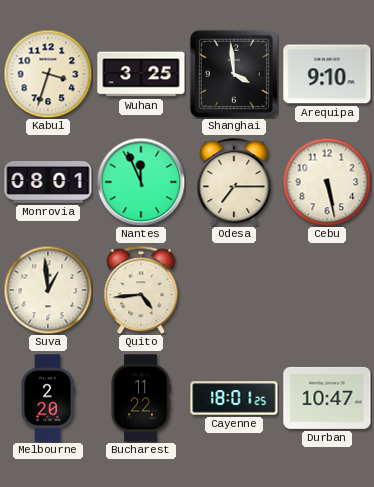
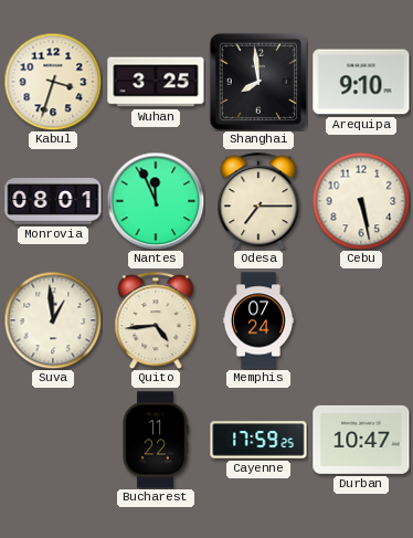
Shanghai: 3:59 -> 7:59 (258, 82)
Memphis: none -> 07:24 (258, 320)
Melbourne: 2:20 -> none (48, 398)
Cayenne: 18:01 -> 17:59 (258, 440)
